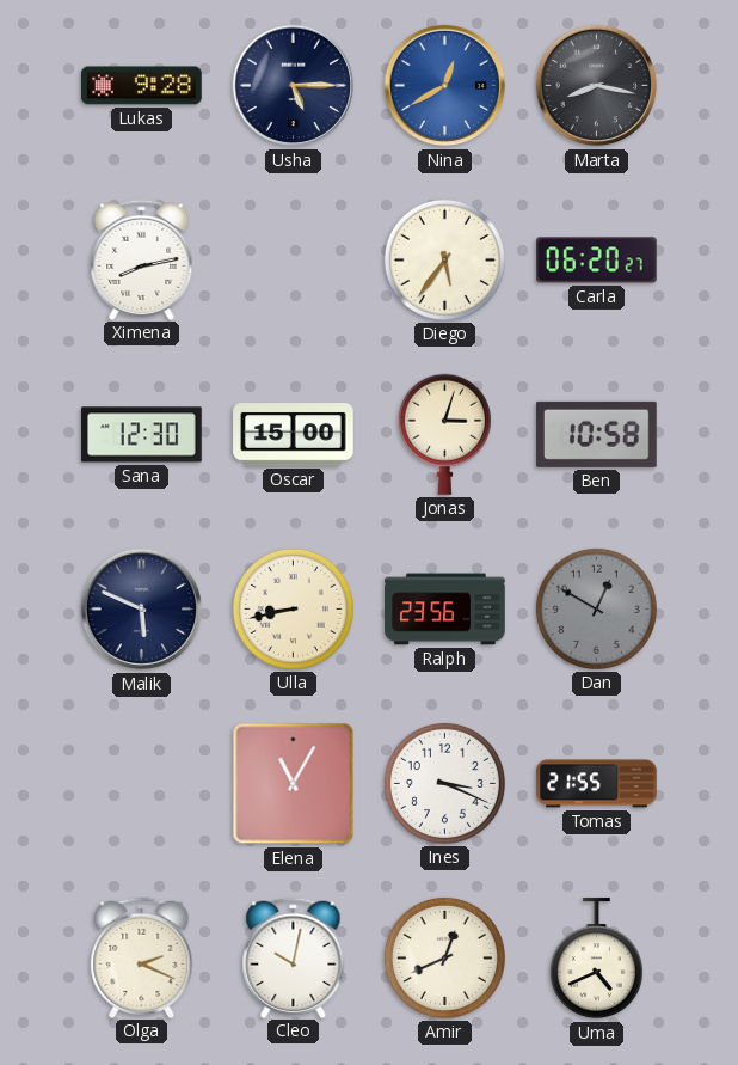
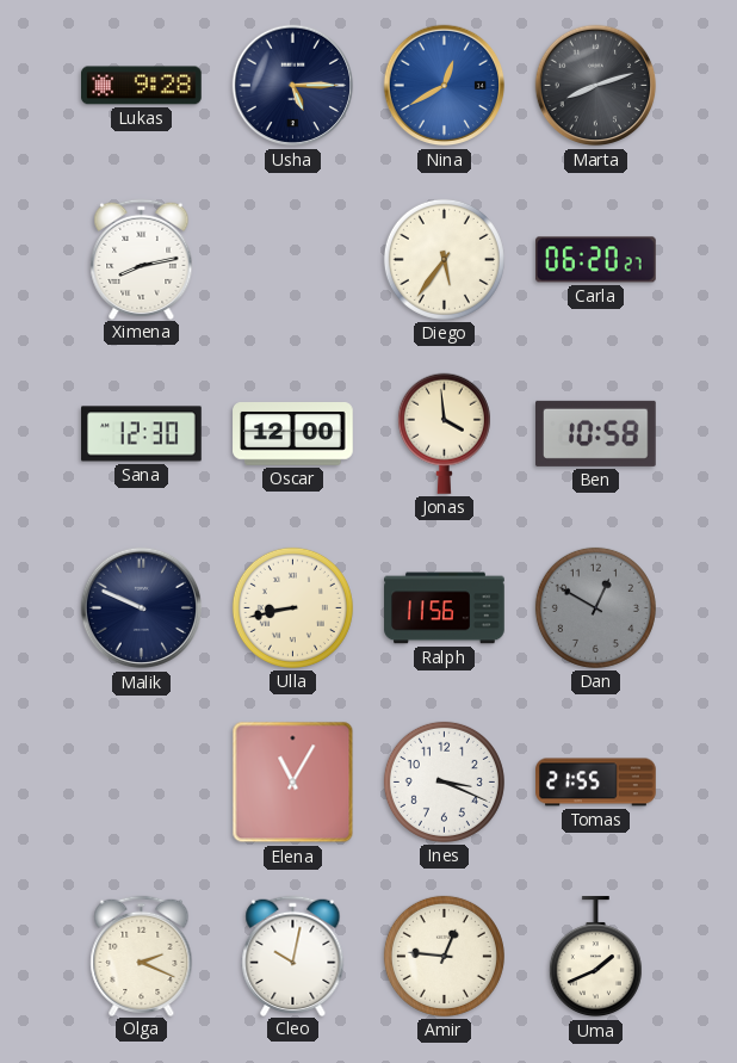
Marta: 8:17 -> 8:12 (596, 86)
Oscar: 15:00 -> 12:00 (293, 434)
Jonas: 3:03 -> 3:59 (444, 433)
Malik: 5:49 -> 9:49 (142, 608)
Ralph: 23:56 -> 11:56 (445, 608)
Amir: 12:41 -> 12:46 (444, 956)
Uma: 4:41 -> 1:41 (595, 957)
